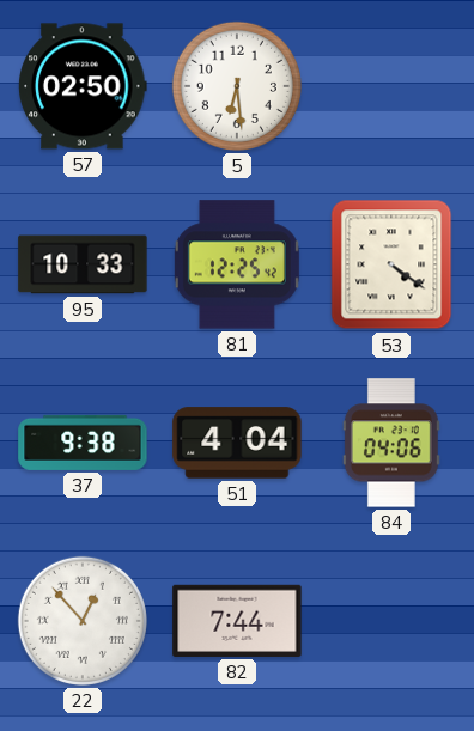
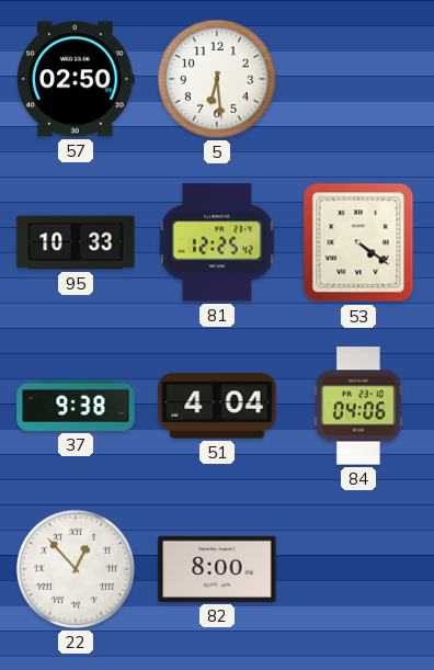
82: 7:44 -> 8:00 (217, 569)
